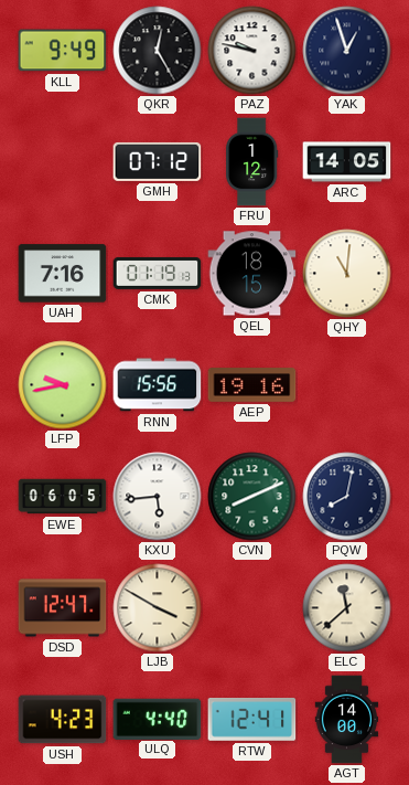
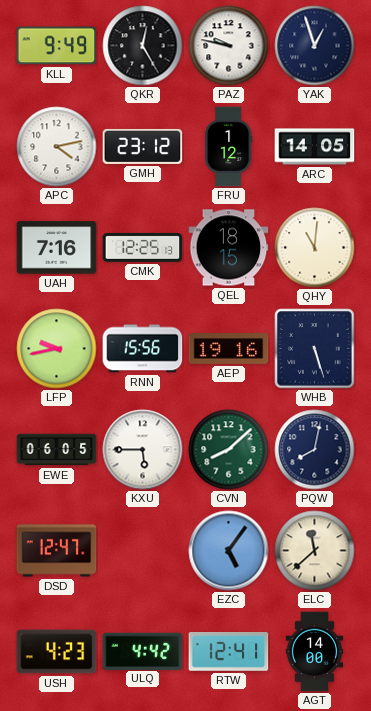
APC: none -> 4:13 (57, 147)
GMH: 07:12 -> 23:12 (143, 146)
CMK: 01:19 -> 12:25 (143, 248)
WHB: none -> 5:27 (315, 349)
KXU: 5:44 -> 5:45 (143, 450)
CVN: 8:11 -> 8:08 (229, 450)
LJB: 3:50 -> none (158, 608)
EZC: none -> 5:06 (229, 551)
ULQ: 4:40 -> 4:42 (143, 651)
